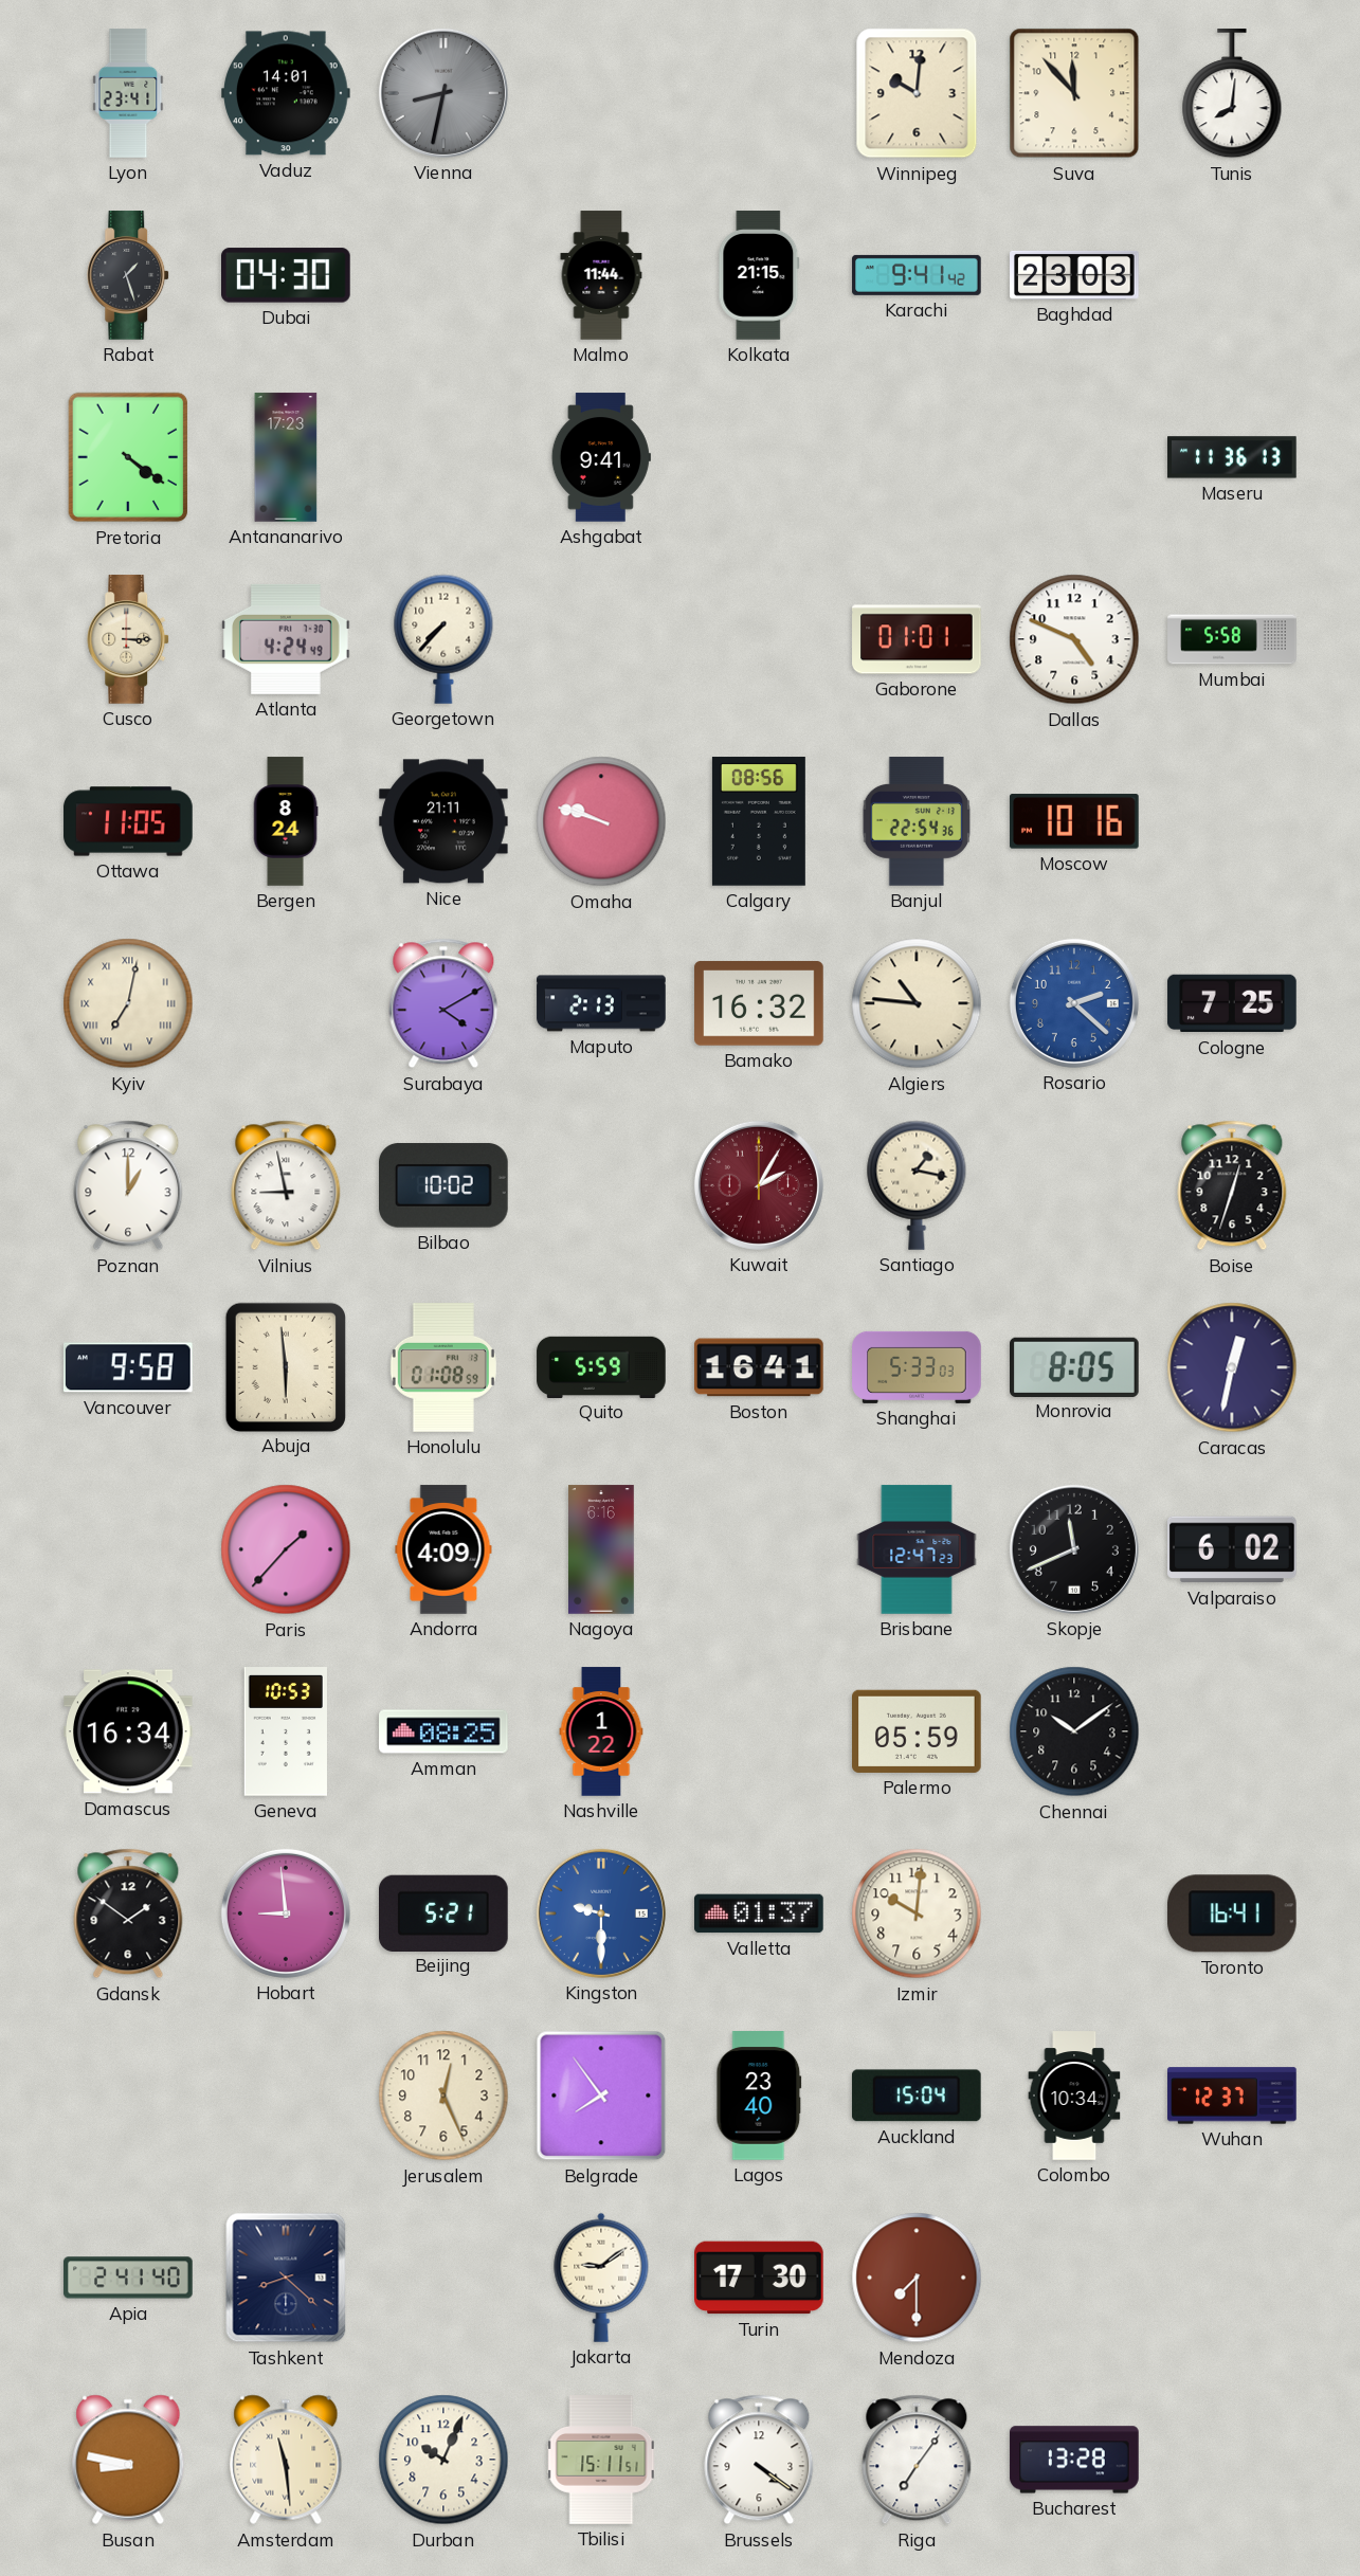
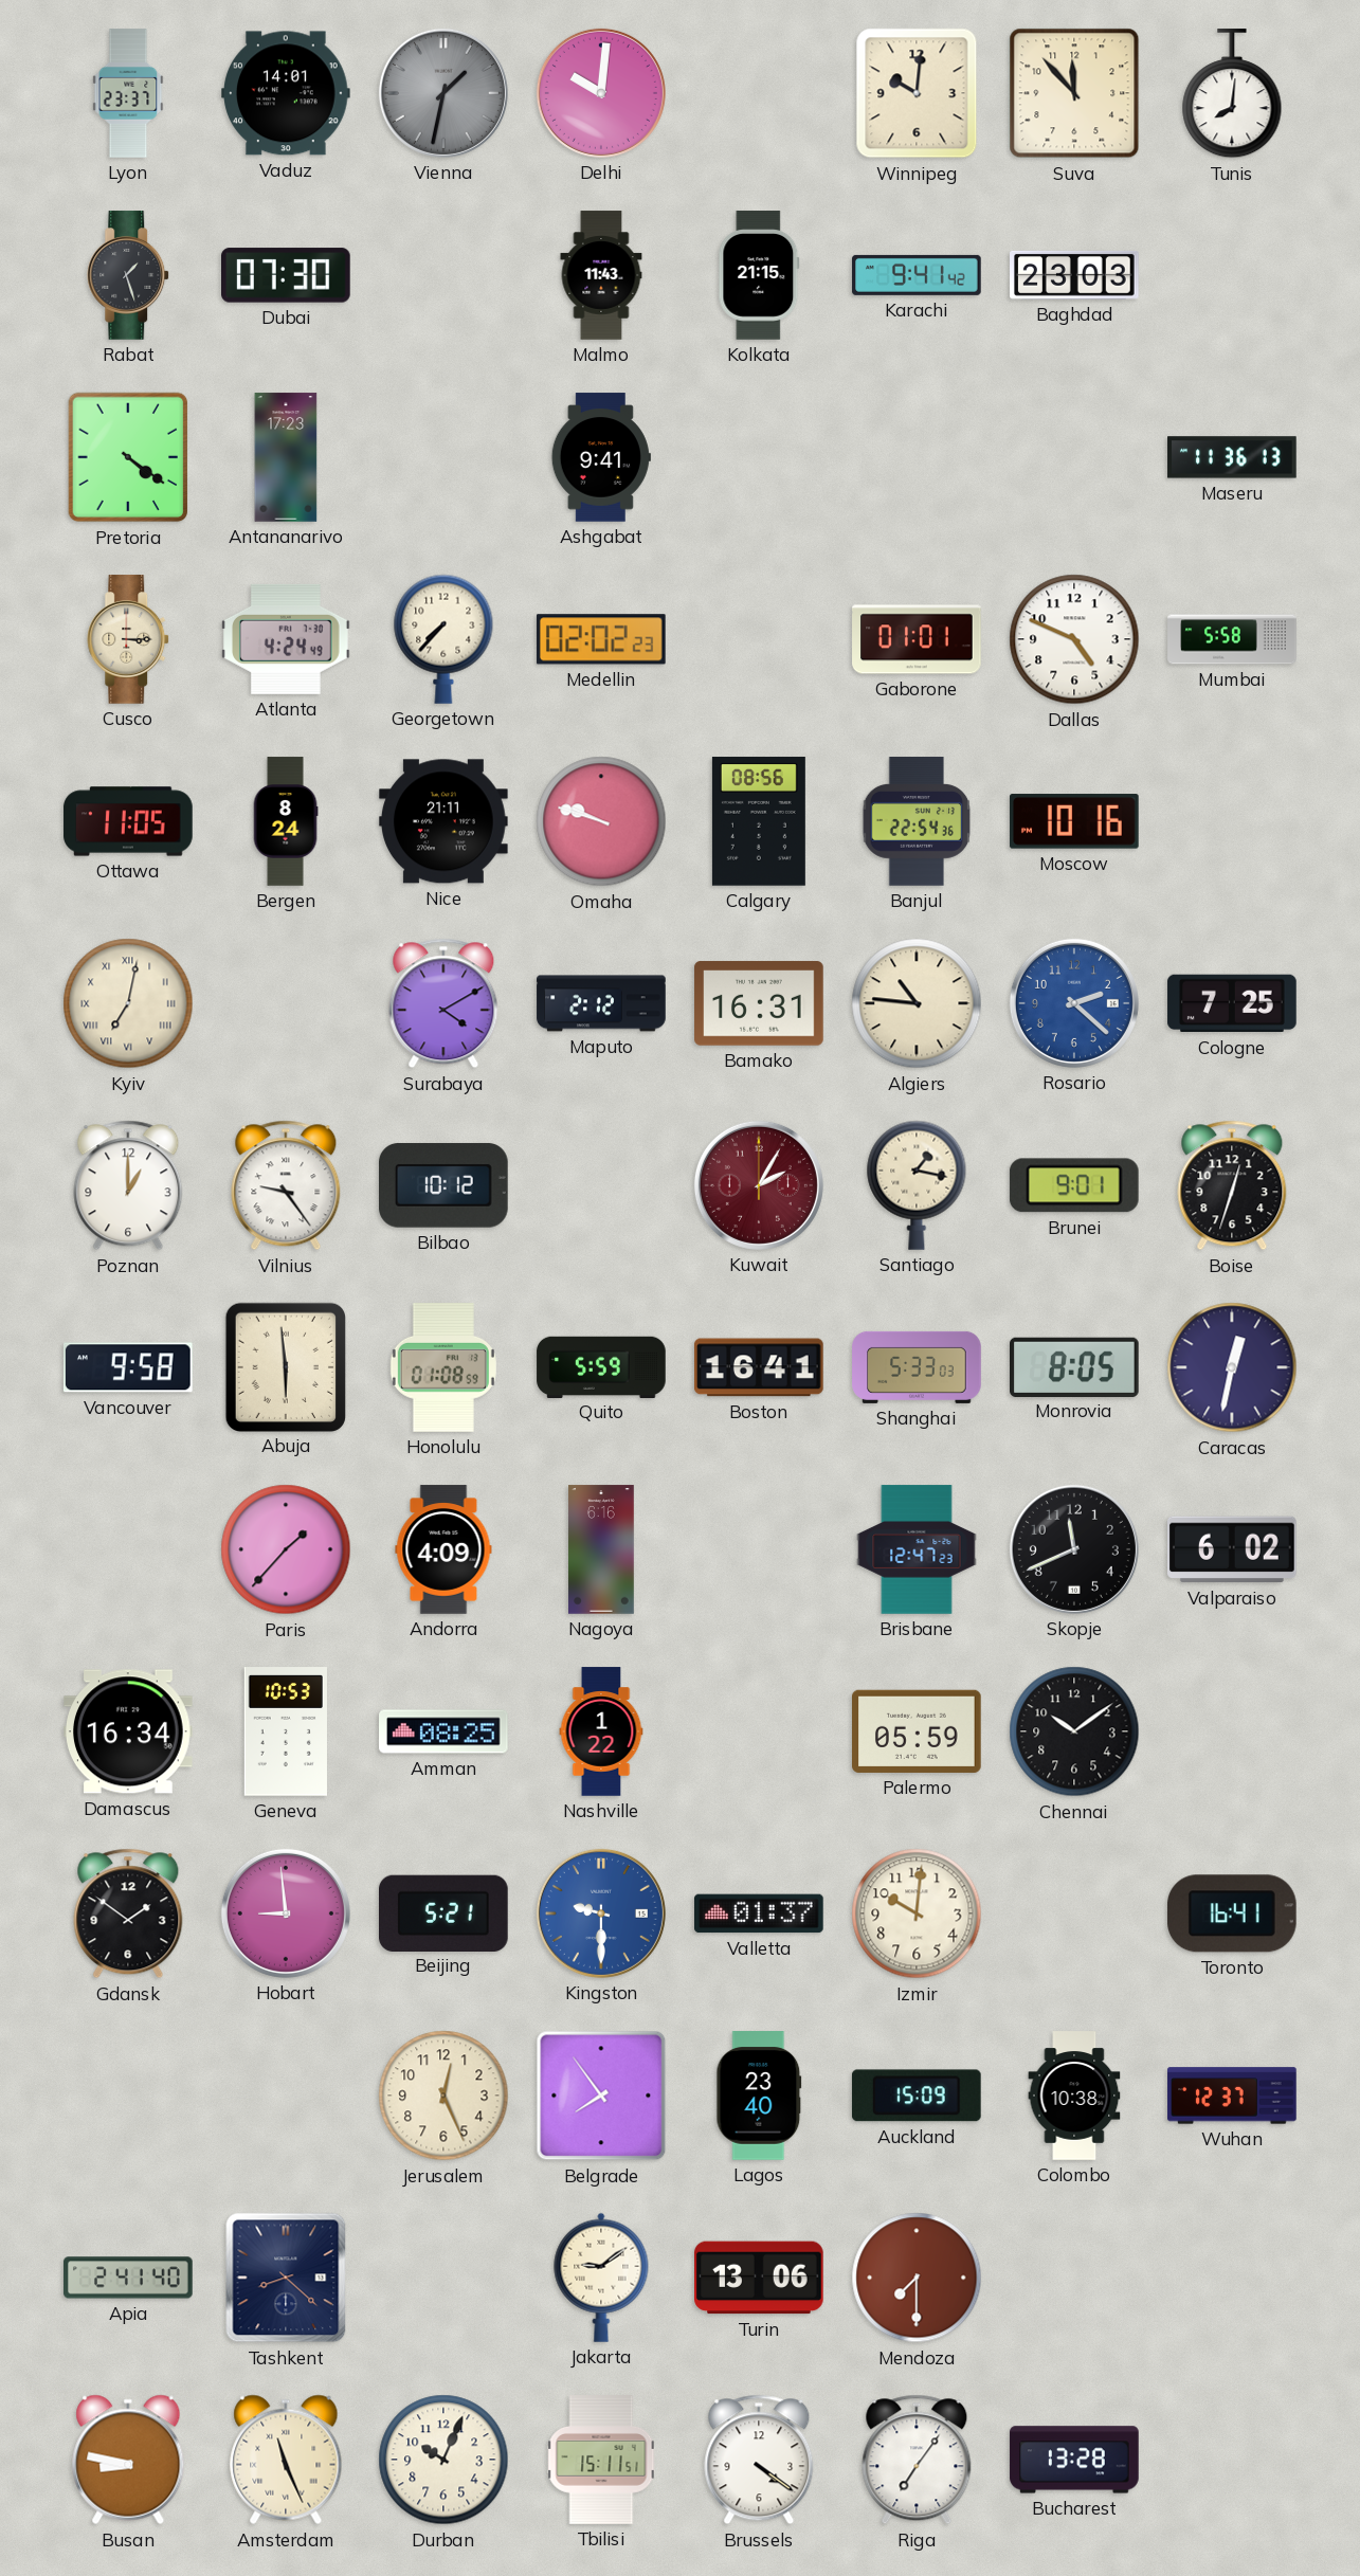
Lyon: 23:41 -> 23:37 (128, 93)
Vienna: 8:32 -> 1:32 (443, 93)
Delhi: none -> 10:01 (601, 93)
Dubai: 04:30 -> 07:30 (287, 275)
Malmo: 11:44 -> 11:43 (601, 275)
Medellin: none -> 02:02 (601, 639)
Maputo: 2:13 -> 2:12 (601, 1003)
Bamako: 16:32 -> 16:31 (759, 1003)
Vilnius: 8:58 -> 9:24 (286, 1185)
Bilbao: 10:02 -> 10:12 (445, 1185)
Brunei: none -> 9:01 (1074, 1185)
Auckland: 15:04 -> 15:09 (917, 2096)
Colombo: 10:34 -> 10:38 (1074, 2096)
Turin: 17:30 -> 13:06 (759, 2278)
Amsterdam: 11:29 -> 11:26 (286, 2460)
